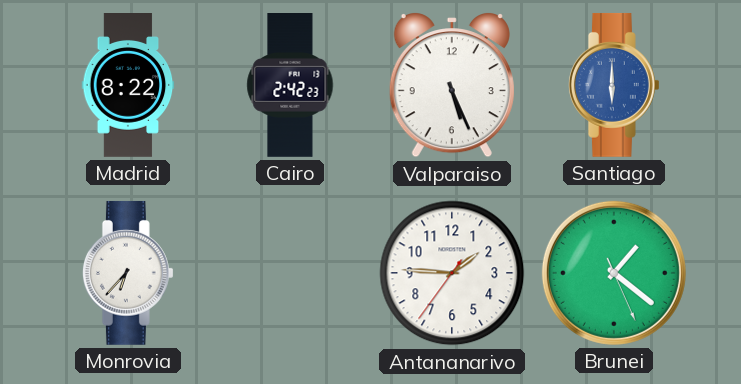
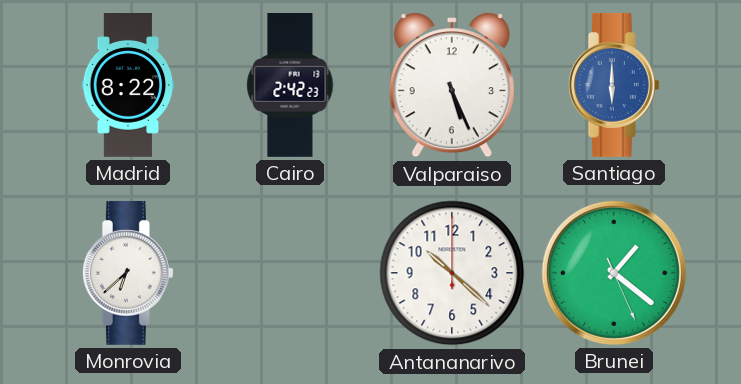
Monrovia: 6:37 -> 6:38 (128, 273)
Antananarivo: 1:45 -> 10:22 (452, 273)
